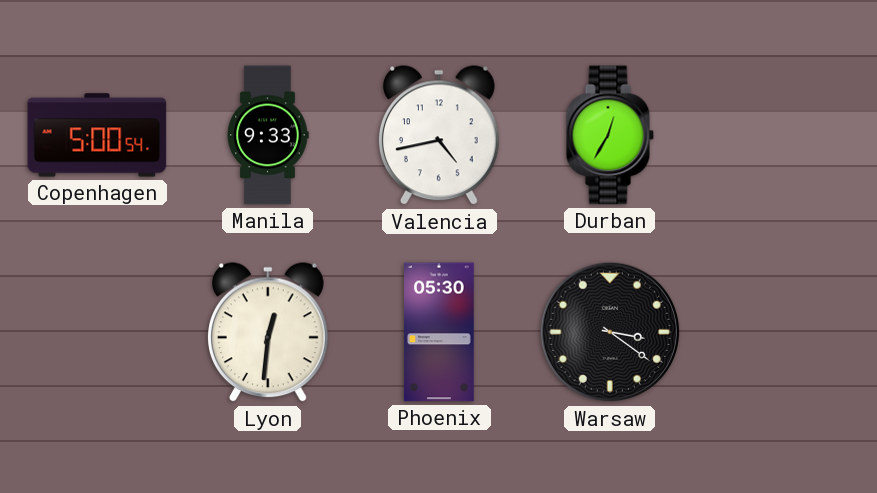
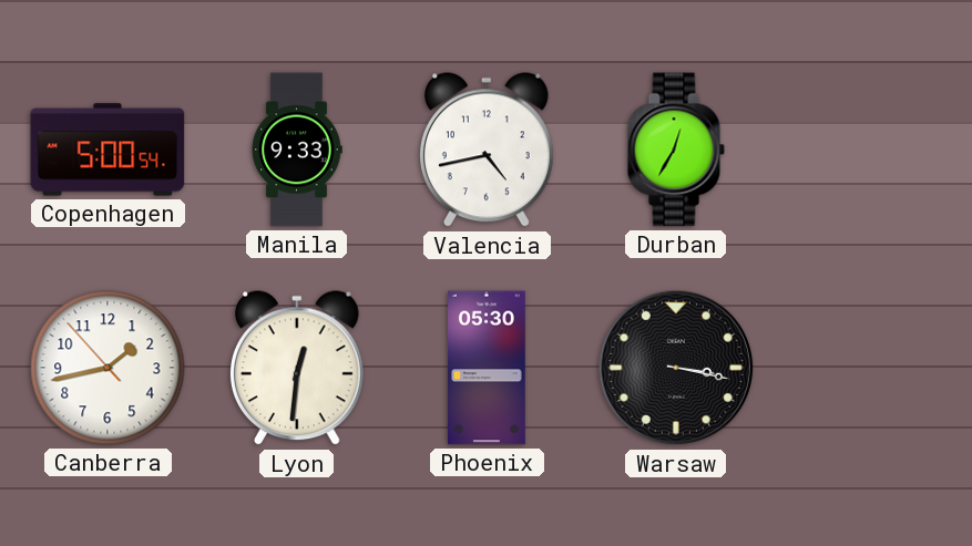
Canberra: none -> 1:42 (108, 368)
Warsaw: 3:21 -> 3:17 (676, 368)
